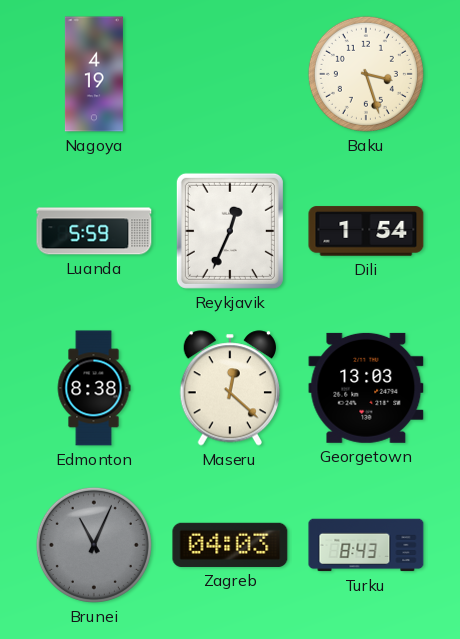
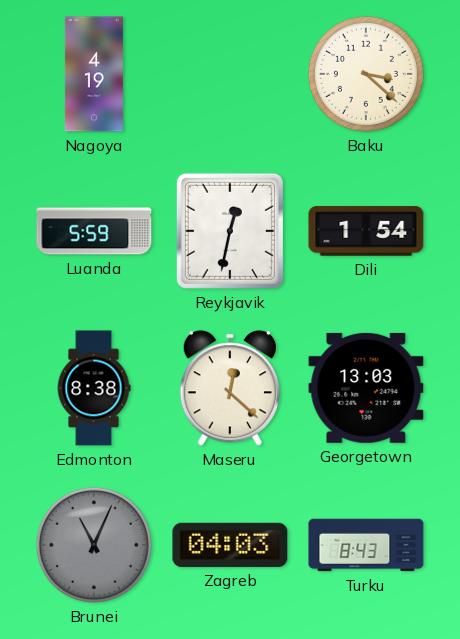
Baku: 3:27 -> 3:22 (366, 74)
Reykjavik: 12:34 -> 12:32 (230, 231)
